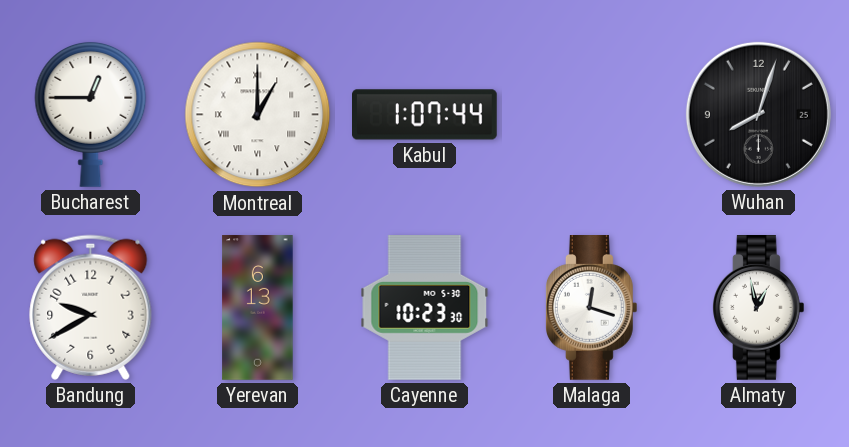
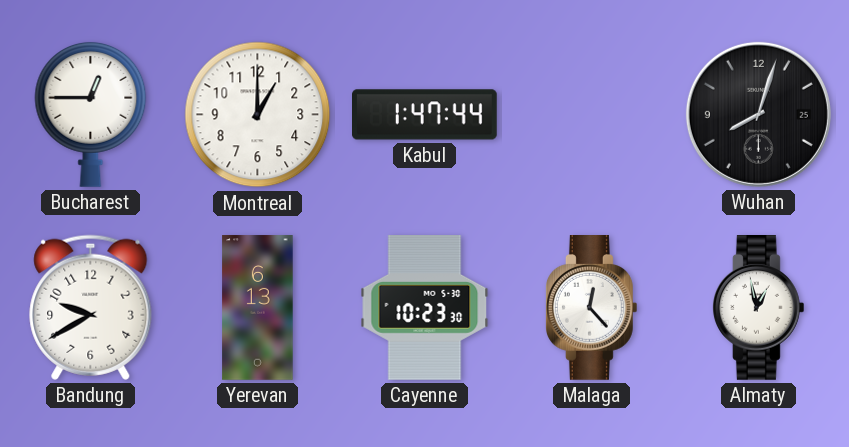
Montreal numerals: Roman -> Arabic (258, 115)
Kabul: 1:07 -> 1:47 (425, 115)
Malaga: 12:18 -> 12:23 (591, 308)
